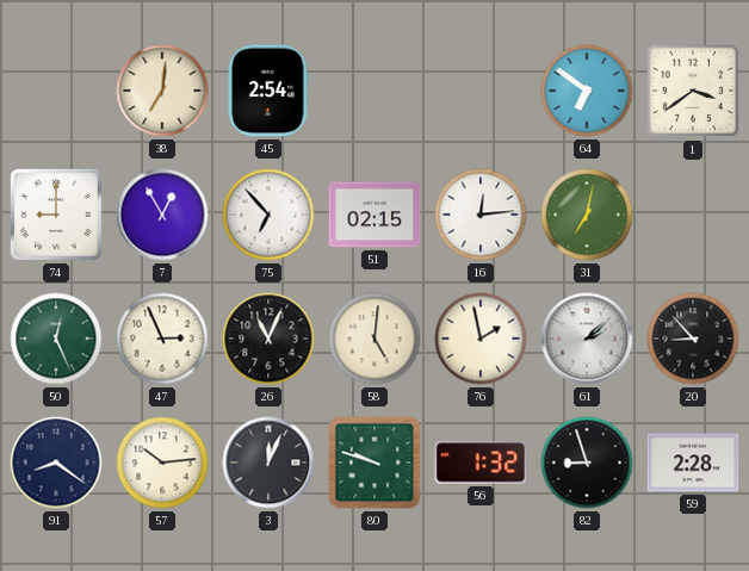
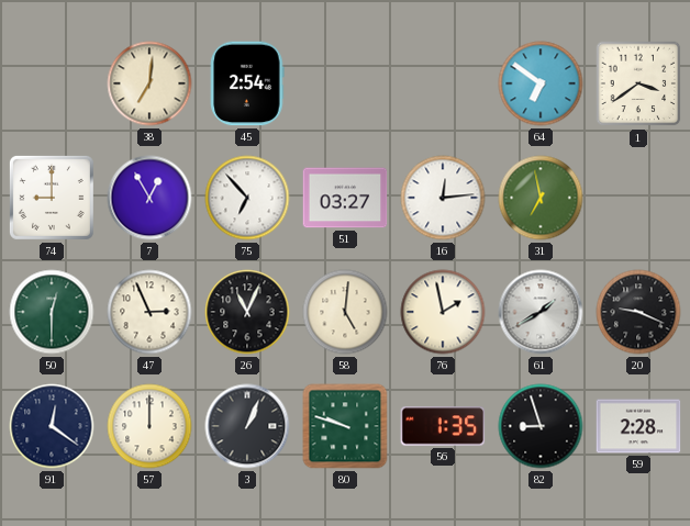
51: 02:15 -> 03:27 (345, 198)
31: 7:02 -> 6:58 (541, 198)
50: 12:26 -> 12:30 (52, 312)
61: 2:08 -> 1:40 (541, 312)
20: 8:53 -> 9:19 (638, 312)
91: 8:21 -> 12:21 (52, 426)
57: 10:14 -> 12:00 (149, 426)
3: 12:04 -> 1:04 (247, 426)
56: 1:32 -> 1:35 (443, 426)
